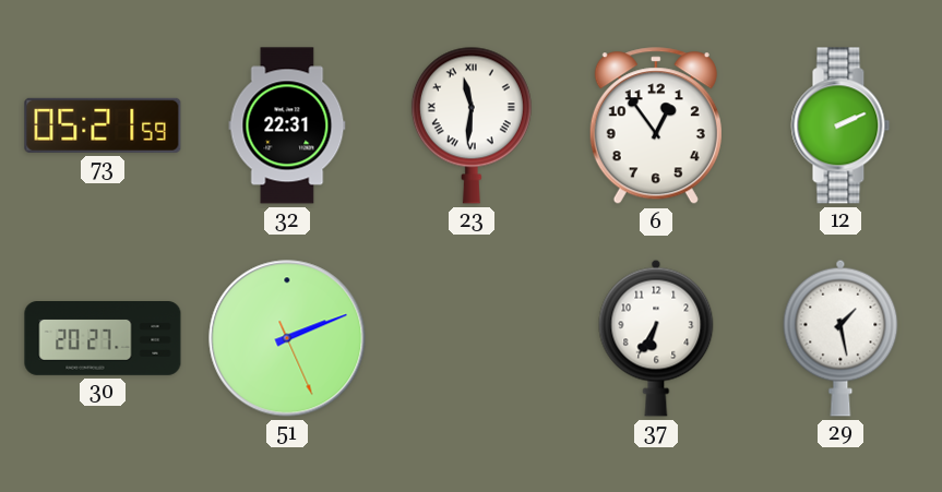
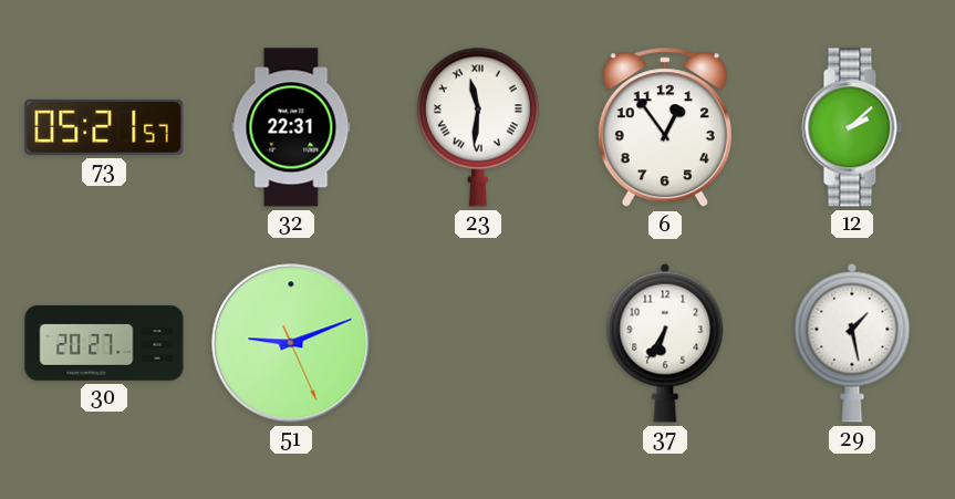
73: 05:21:59 -> 05:21:57 (104, 127)
12: 2:11 -> 2:08 (852, 127)
51: 2:11 -> 9:11 (291, 343)
